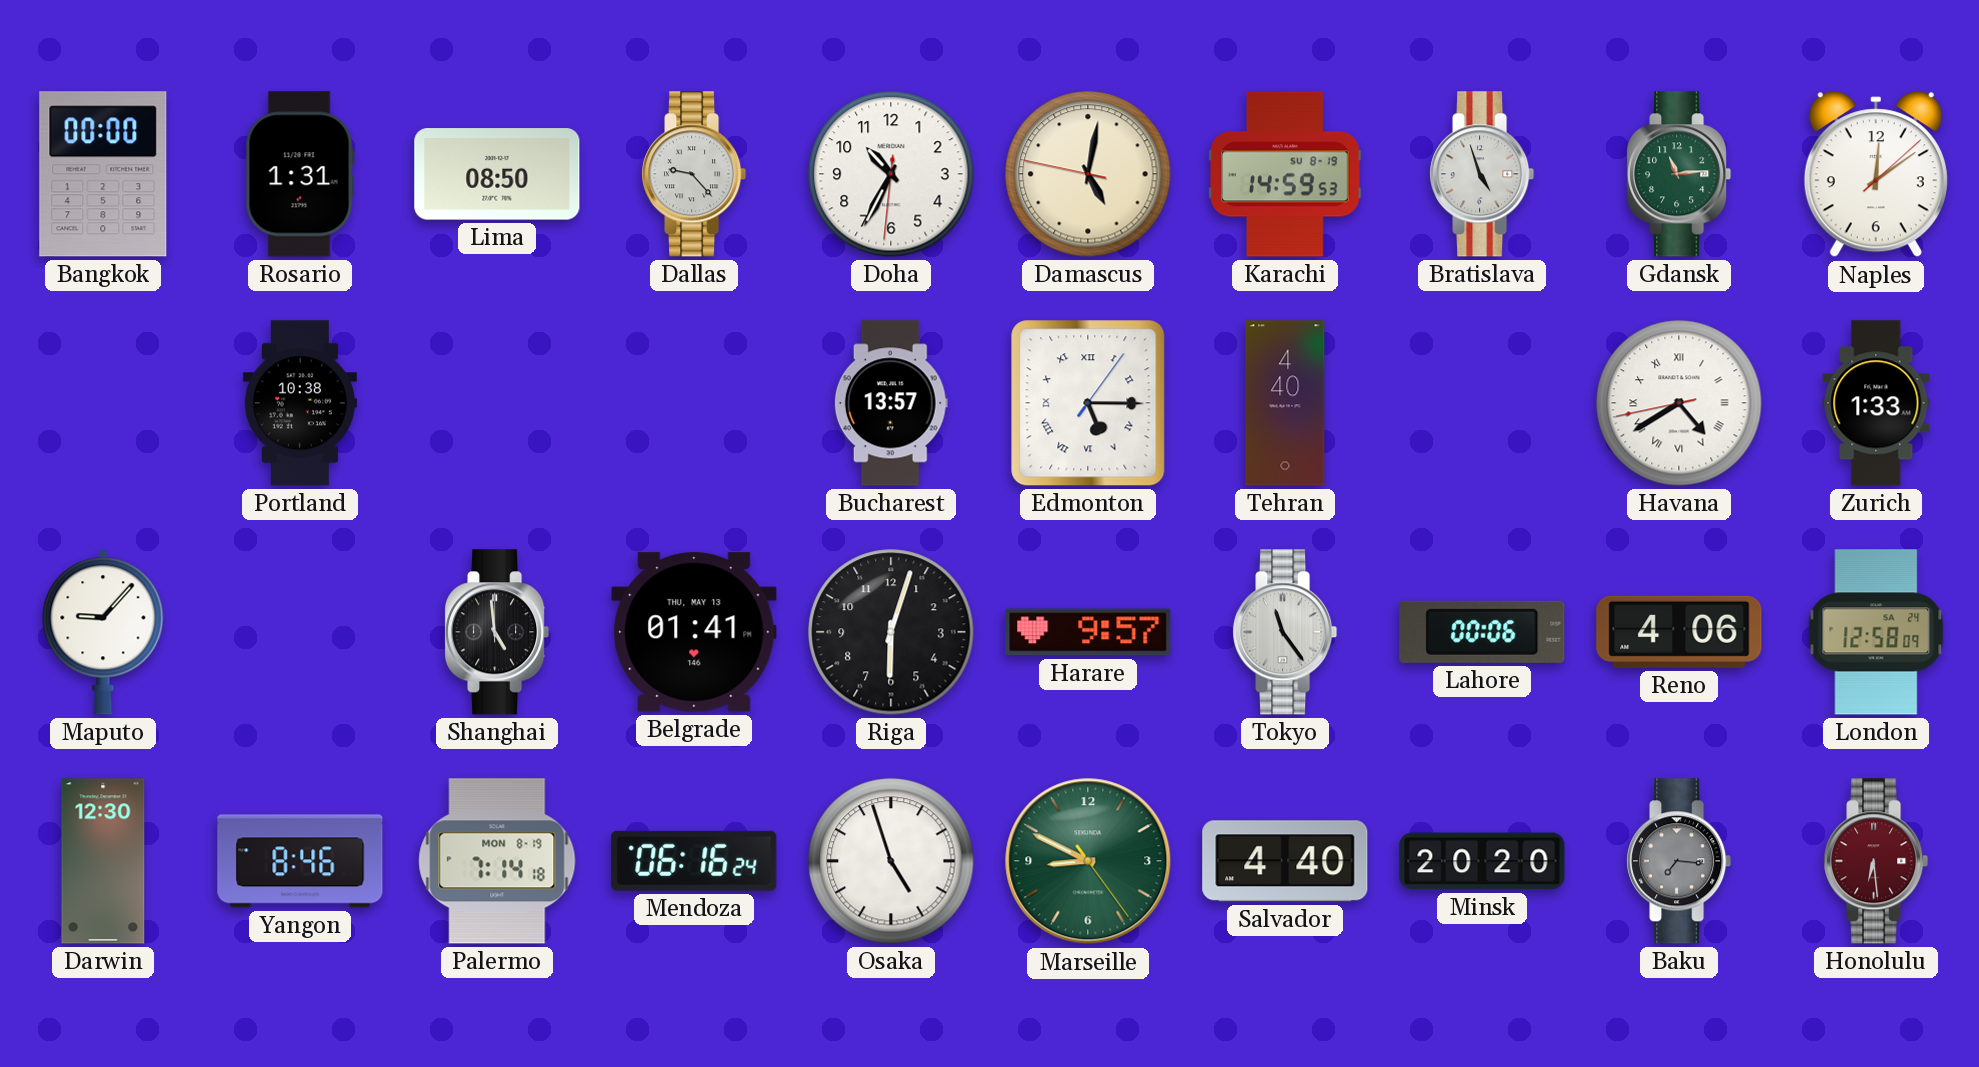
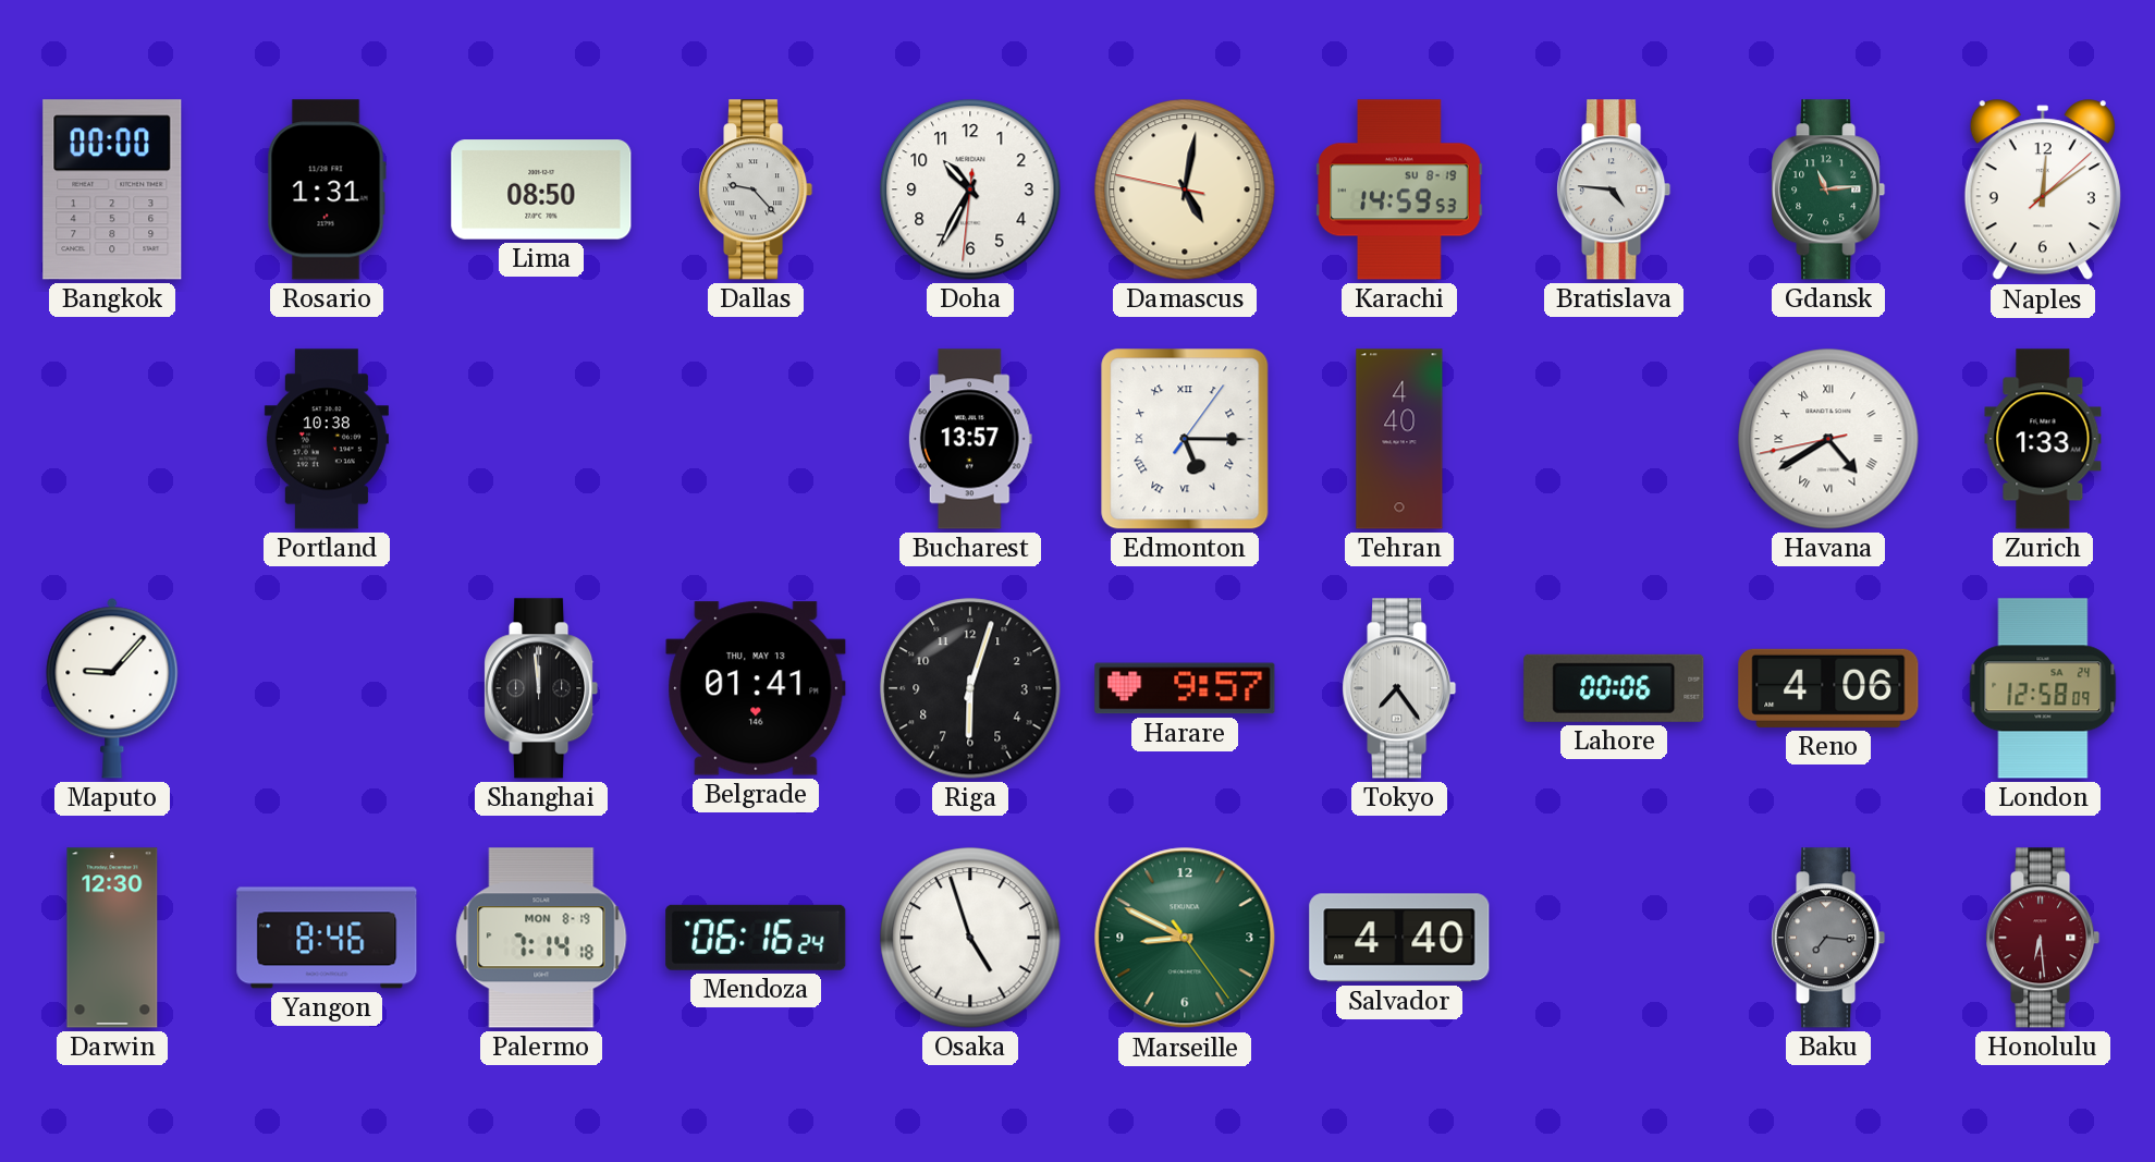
Bratislava: 4:57 -> 4:46 (1614, 189)
Shanghai: 4:59 -> 11:59 (541, 688)
Tokyo: 11:24 -> 7:24 (1399, 688)
Minsk: 20:20 -> none (1482, 861)
